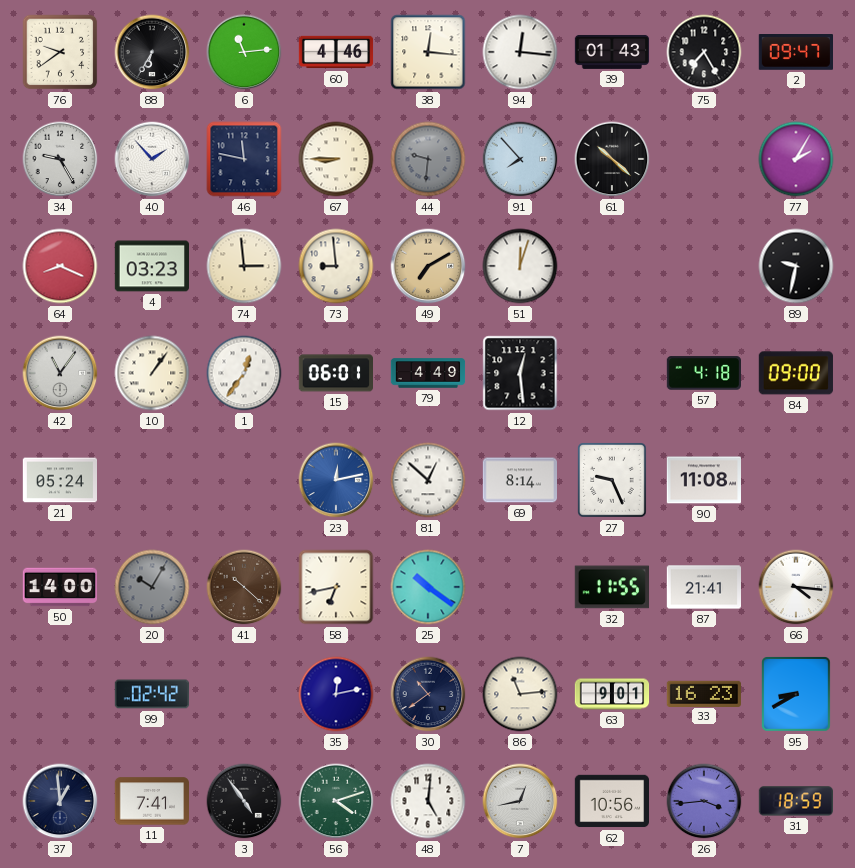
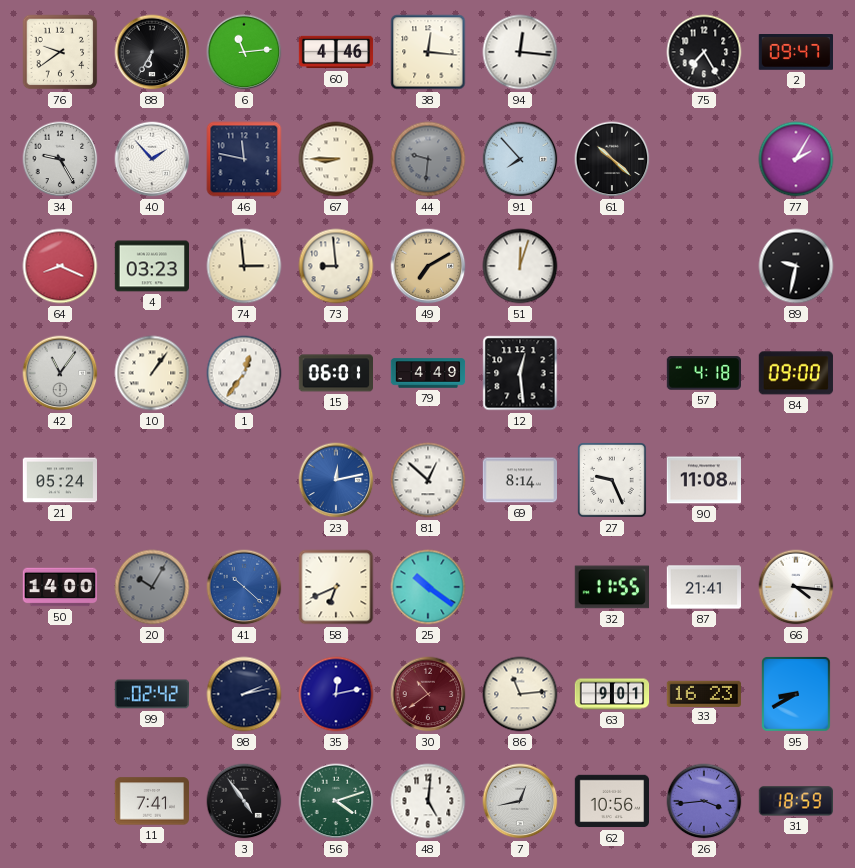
39: 01:43 -> none (612, 52)
41 dial: brown -> blue (244, 587)
58: 6:43 -> 6:41 (336, 587)
98: none -> 2:13 (244, 694)
30 dial: navy -> burgundy (428, 694)
37: 12:59 -> none (60, 801)
